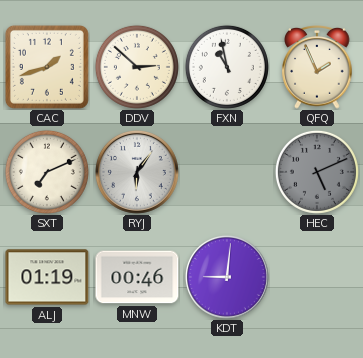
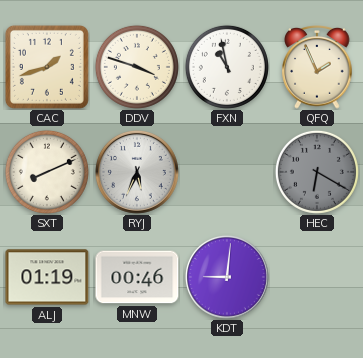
DDV: 2:52 -> 3:48 (137, 67)
SXT: 7:11 -> 8:11 (47, 172)
RYJ: 6:06 -> 5:34 (137, 172)
HEC: 5:11 -> 6:20 (317, 172)
